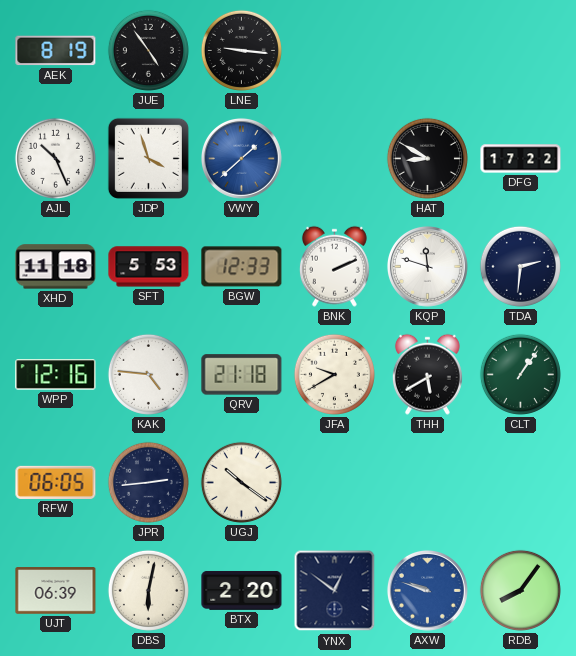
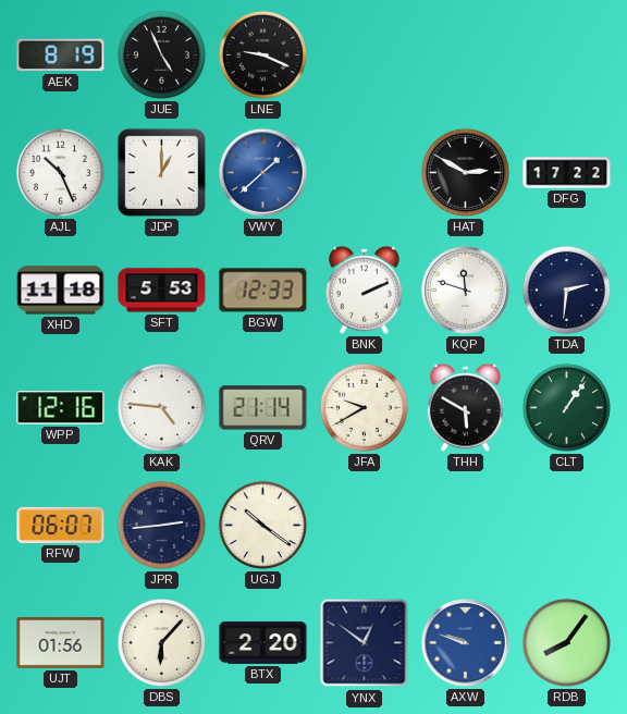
JUE: 4:54 -> 4:56 (161, 54)
LNE: 9:16 -> 9:19 (262, 54)
JDP: 3:57 -> 1:00 (161, 172)
HAT: 8:50 -> 2:50 (465, 172)
QRV: 21:18 -> 21:14 (263, 408)
THH: 5:40 -> 5:50 (465, 407)
RFW: 06:05 -> 06:07 (61, 525)
UJT: 06:39 -> 01:56 (61, 643)
DBS: 6:02 -> 6:07 (161, 642)
